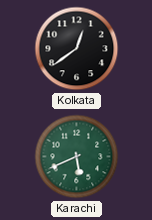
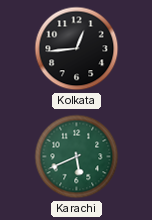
Kolkata: 12:39 -> 12:44 (77, 49)
